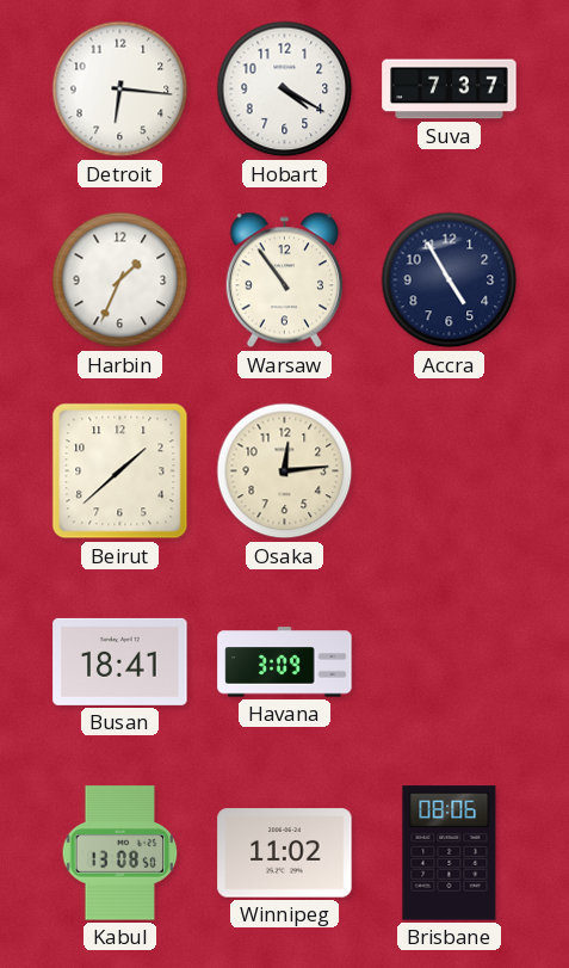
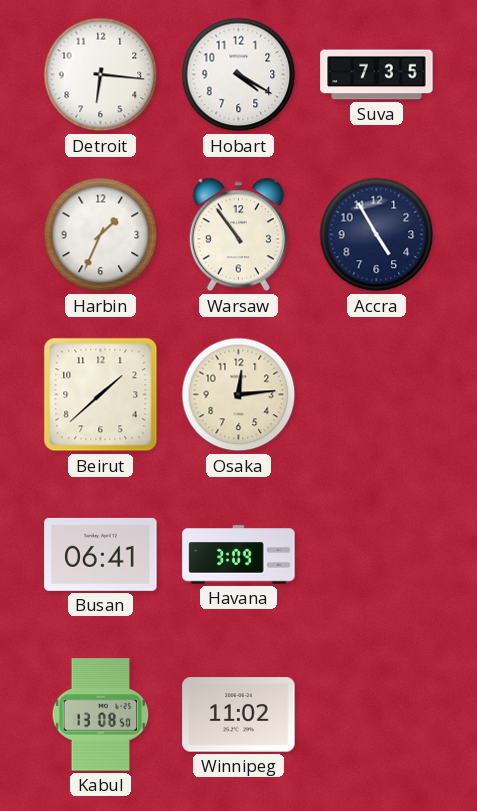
Suva: 7:37 -> 7:35 (377, 75)
Busan: 18:41 -> 06:41 (101, 554)
Brisbane: 08:06 -> none (450, 853)
